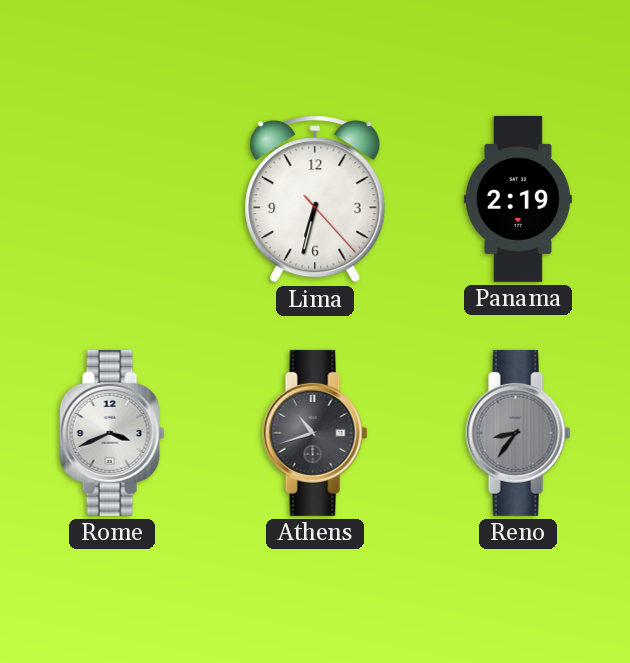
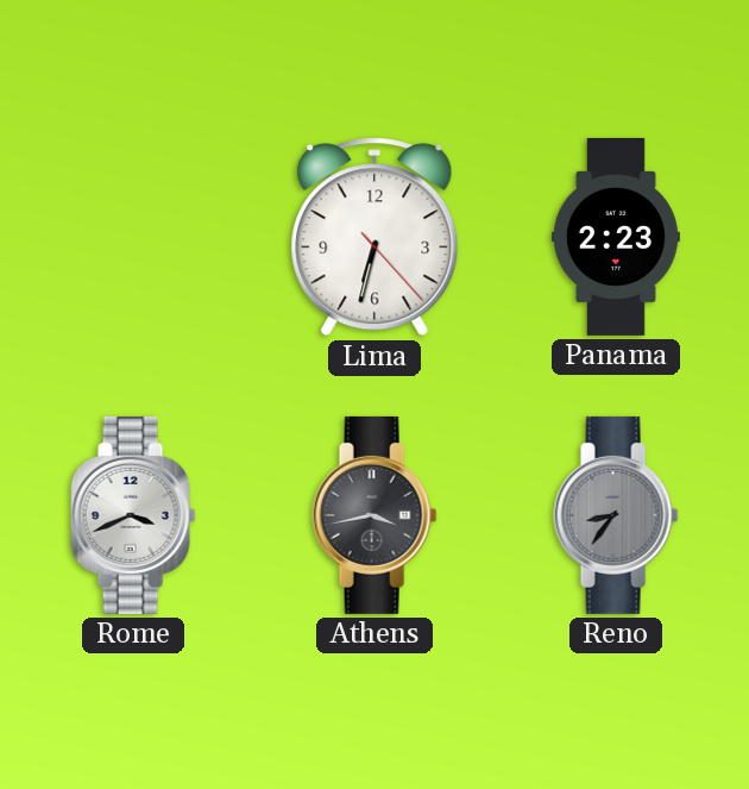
Panama: 2:19 -> 2:23 (616, 237)
Athens: 10:42 -> 3:43 (374, 515)
